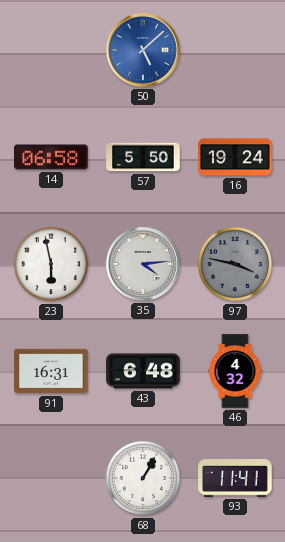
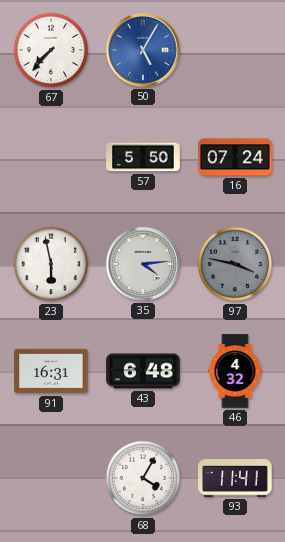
67: none -> 7:37 (51, 50)
50: 5:08 -> 5:05 (143, 50)
14: 06:58 -> none (51, 157)
16: 19:24 -> 07:24 (235, 157)
68: 1:05 -> 4:05 (143, 478)
